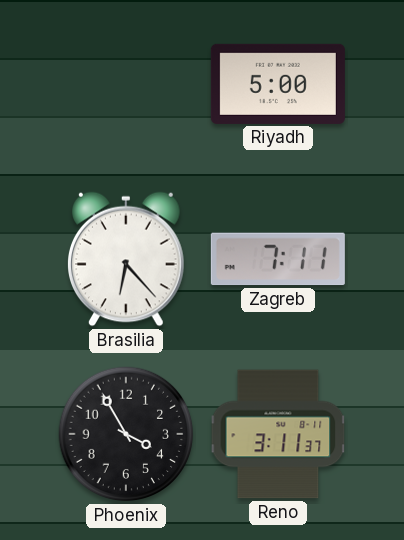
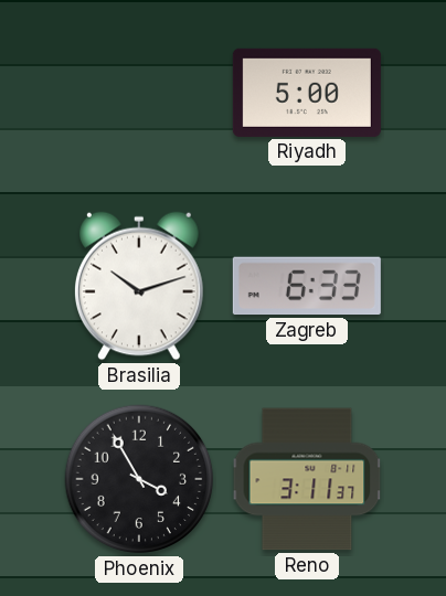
Brasilia: 6:23 -> 10:12 (140, 286)
Zagreb: 7:11 -> 6:33 (307, 286)
